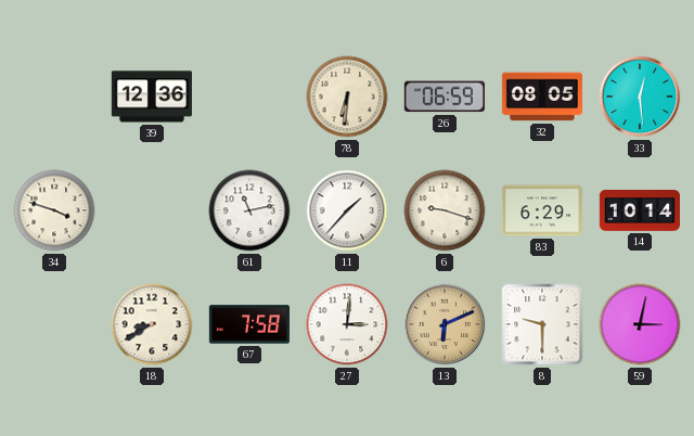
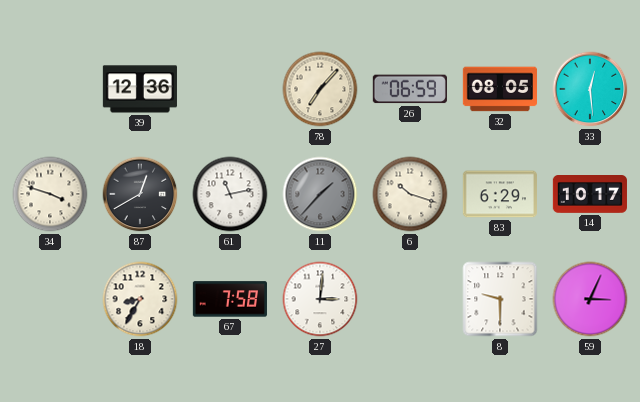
78: 6:31 -> 7:07 (320, 89)
87: none -> 12:40 (140, 194)
11 dial: white -> grey (320, 194)
6: 9:18 -> 10:18 (410, 194)
14: 10:14 -> 10:17 (590, 195)
18: 8:40 -> 8:35 (140, 299)
13: 6:11 -> none (445, 324)
59: 3:02 -> 3:04 (590, 299)
